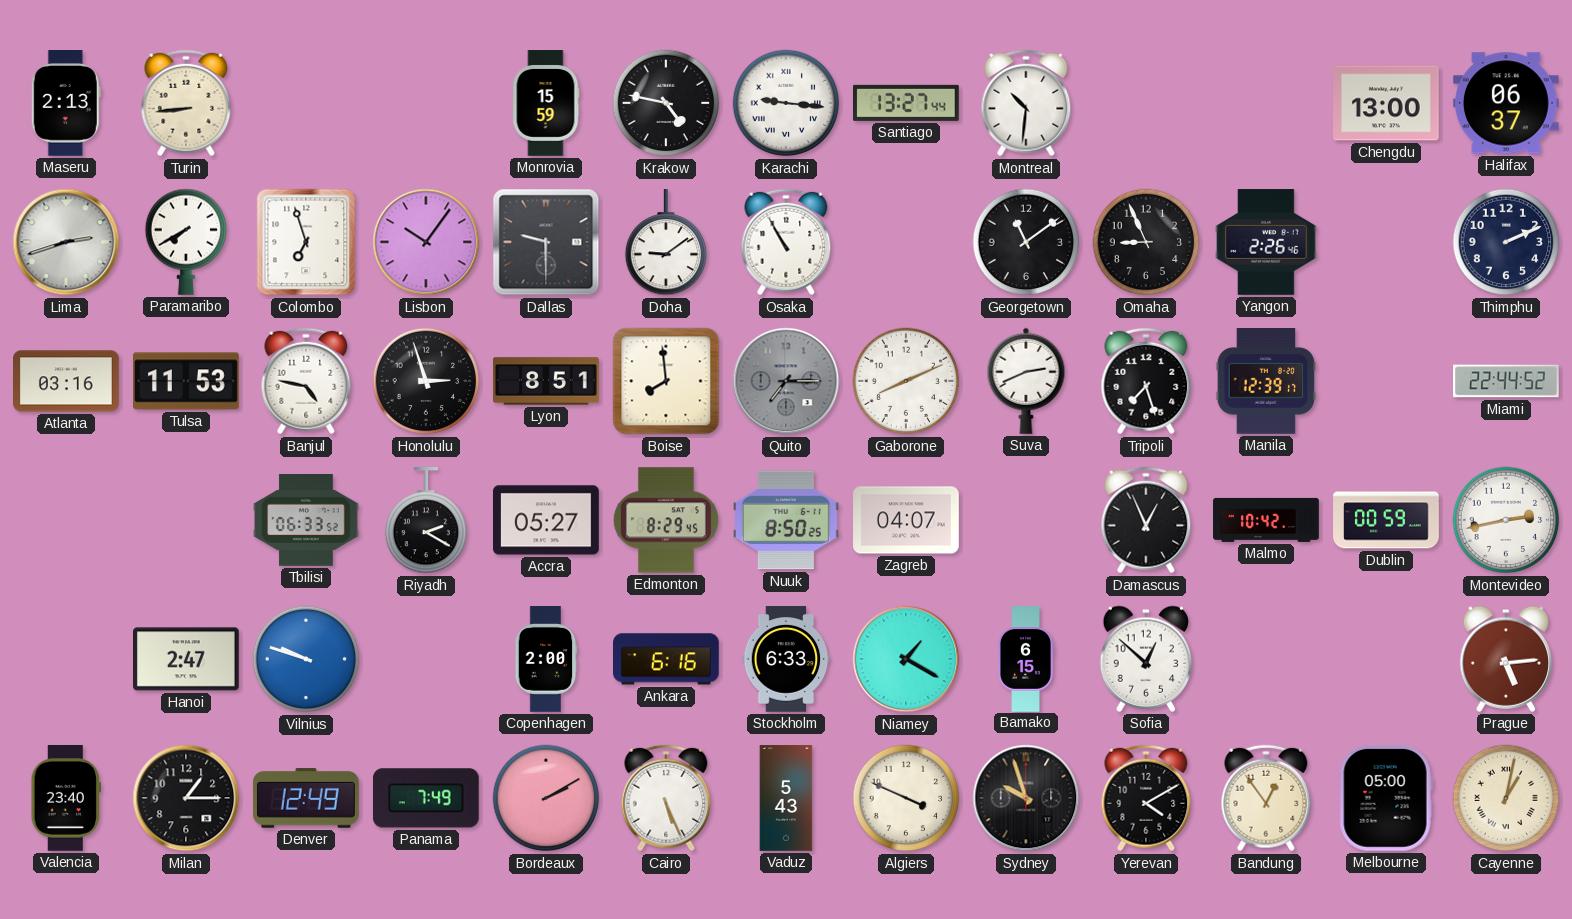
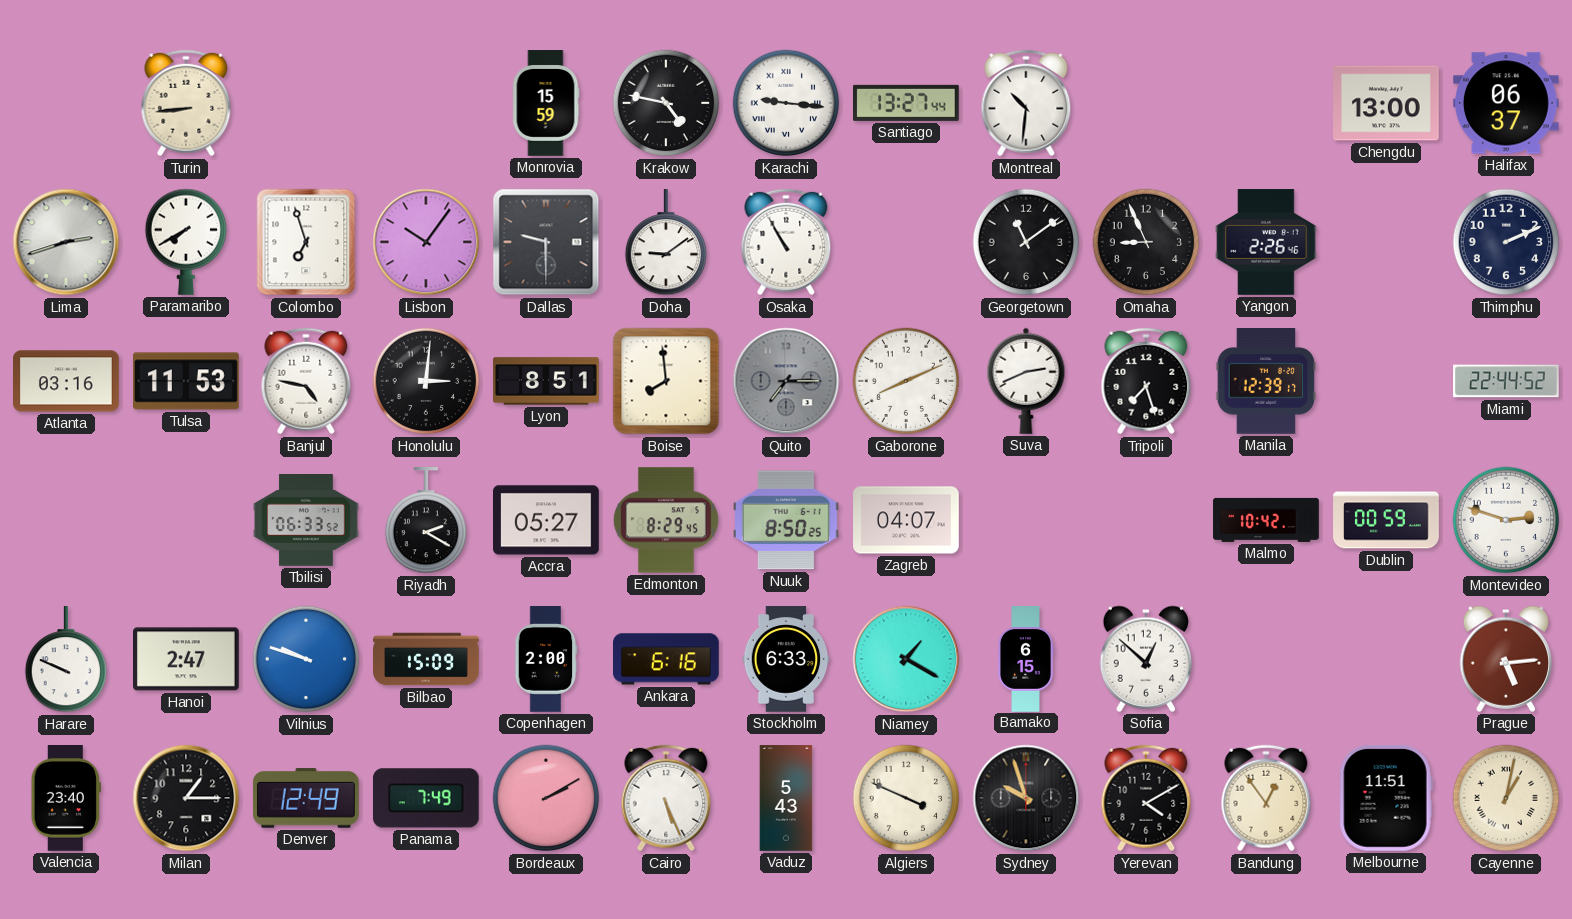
Maseru: 2:13 -> none (66, 104)
Honolulu: 2:57 -> 3:01 (426, 381)
Damascus: 12:56 -> none (1146, 520)
Montevideo: 2:43 -> 2:48 (1506, 520)
Harare: none -> 9:49 (66, 660)
Bilbao: none -> 15:09 (426, 659)
Melbourne: 05:00 -> 11:51 (1386, 798)
